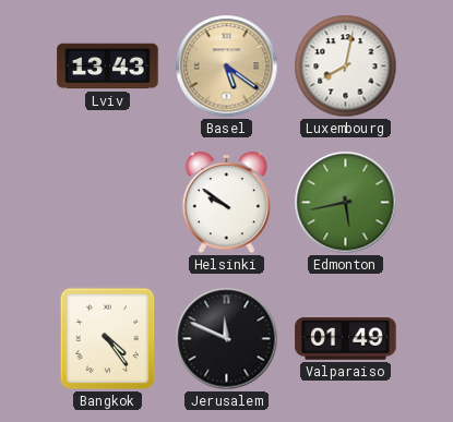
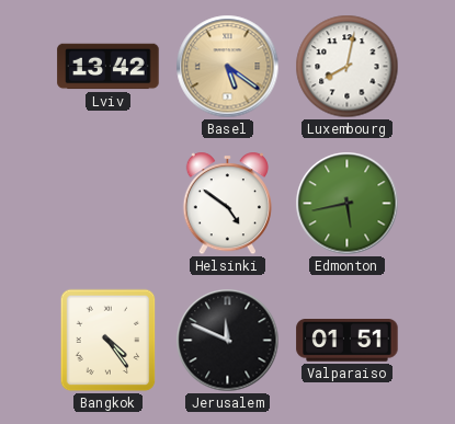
Lviv: 13:43 -> 13:42 (109, 67)
Helsinki: 9:51 -> 4:51 (227, 204)
Valparaiso: 01:49 -> 01:51 (348, 341)
